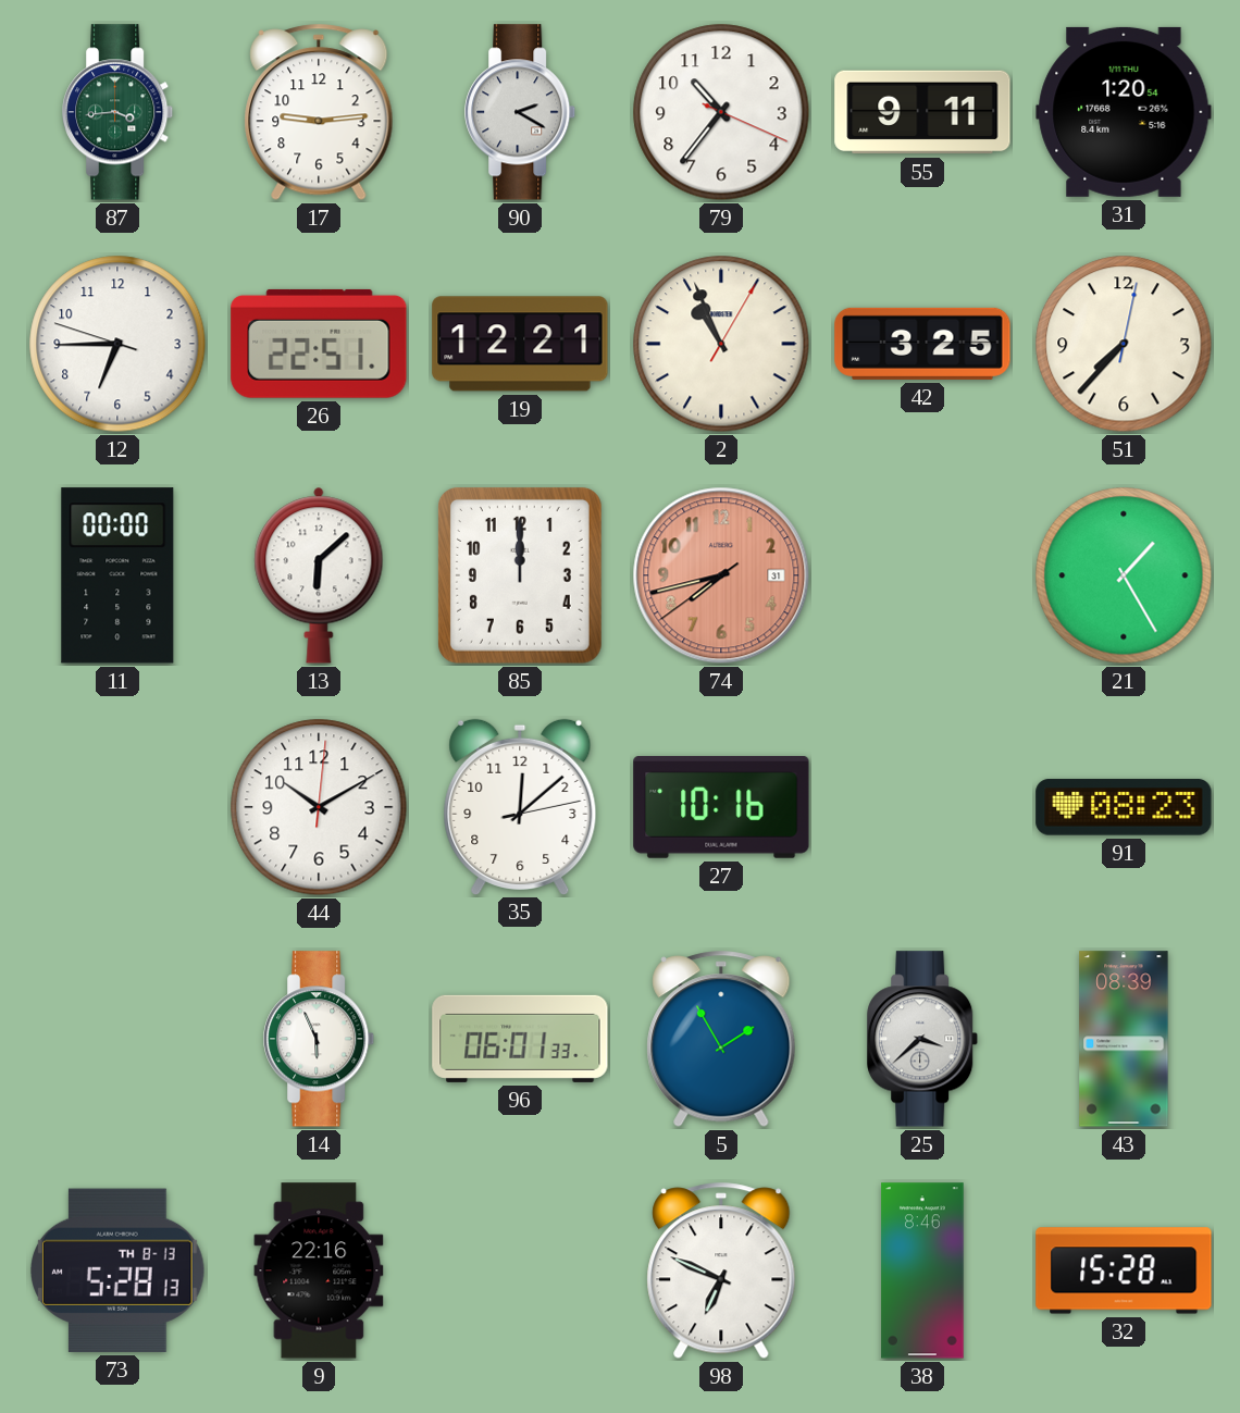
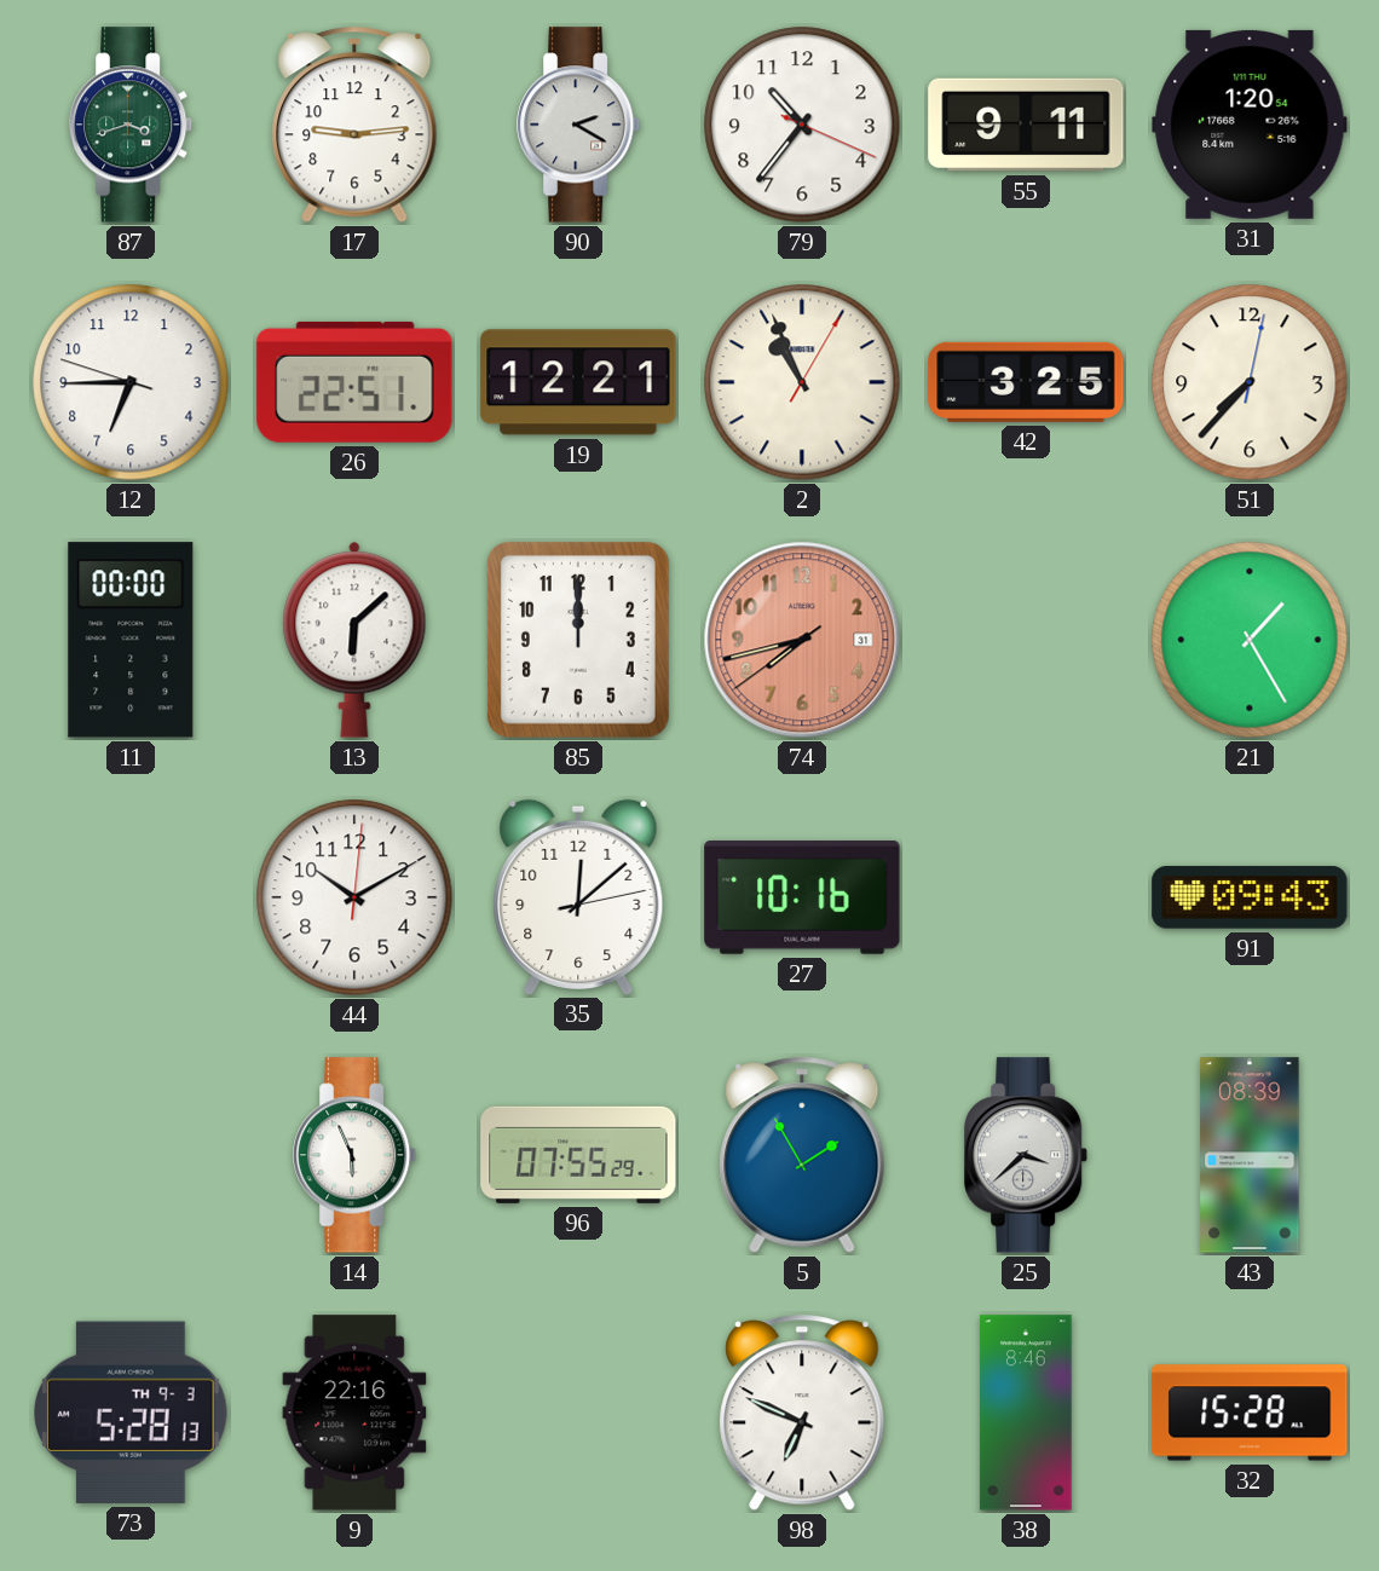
87: 3:44 -> 3:42 (132, 125)
91: 08:23 -> 09:43 (1250, 897)
96: 06:01 -> 07:55 (578, 1155)
73 date: TH 8-13 -> TH 9-3 (132, 1413)
